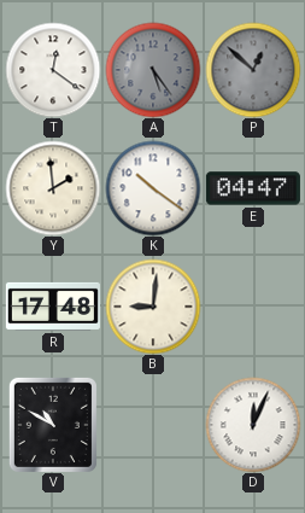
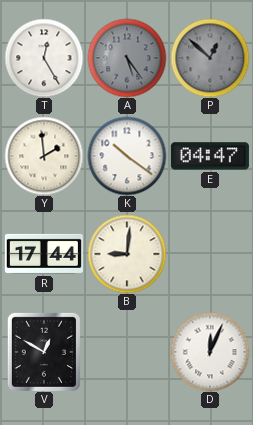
T: 12:21 -> 12:25 (44, 58)
R: 17:48 -> 17:44 (44, 254)
V: 10:50 -> 12:50 (44, 352)
